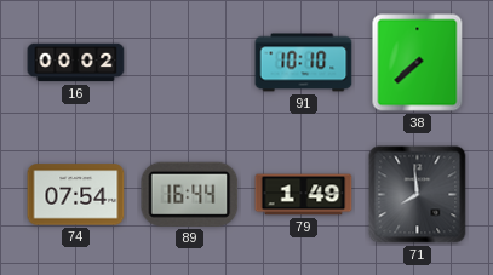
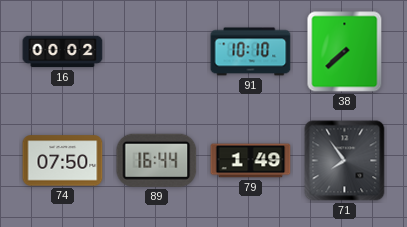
74: 07:54 -> 07:50 (63, 161)
71: 7:59 -> 7:54 (345, 161)
